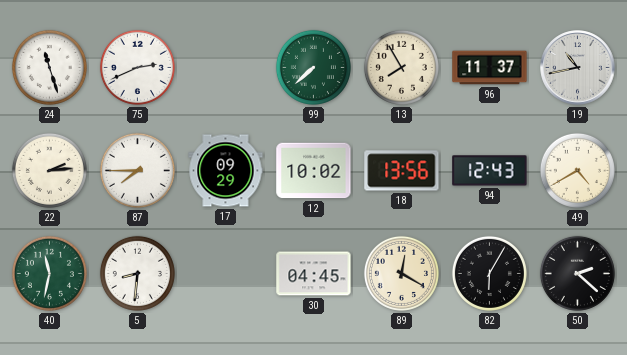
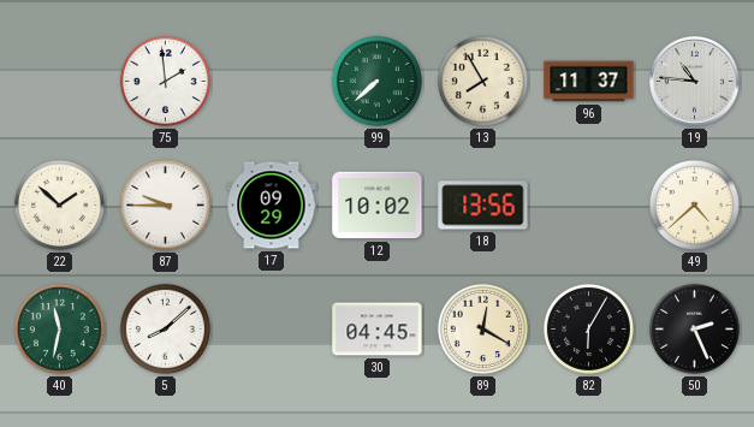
24: 11:27 -> none (49, 67)
75: 2:41 -> 1:59 (165, 81)
19: 10:43 -> 10:46 (695, 82)
22: 2:14 -> 1:52 (59, 204)
87: 7:45 -> 9:45 (165, 204)
94: 12:43 -> none (490, 171)
49: 4:40 -> 4:38 (694, 204)
5: 8:31 -> 8:08 (165, 328)
50: 2:22 -> 2:26 (694, 328)
